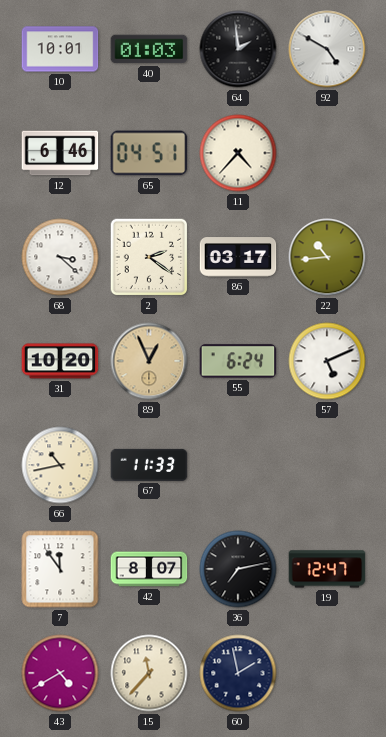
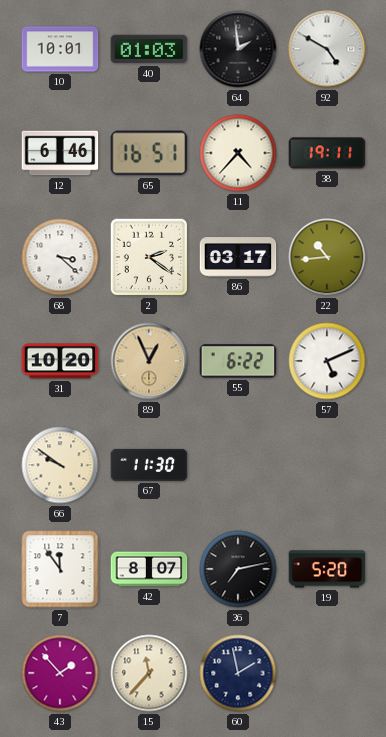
65: 04:51 -> 16:51 (149, 153)
38: none -> 19:11 (327, 153)
55: 6:24 -> 6:22 (238, 361)
66: 10:43 -> 9:51 (60, 465)
67: 11:33 -> 11:30 (149, 465)
19: 12:47 -> 5:20 (327, 569)
43: 4:40 -> 1:53 (60, 673)
